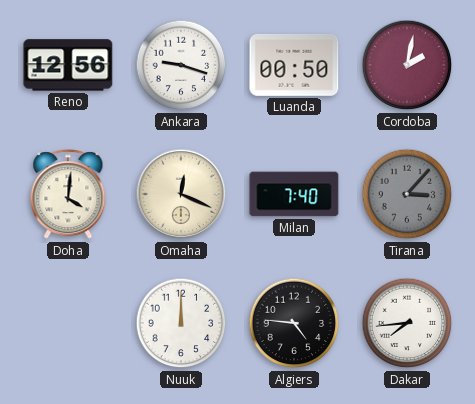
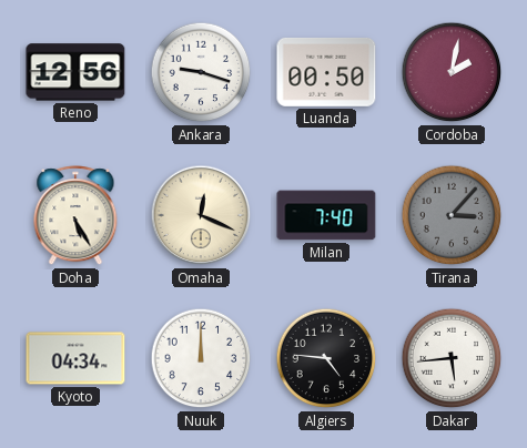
Doha: 4:01 -> 5:25 (75, 216)
Kyoto: none -> 04:34 (75, 358)
Dakar: 7:44 -> 5:44 (452, 358)
